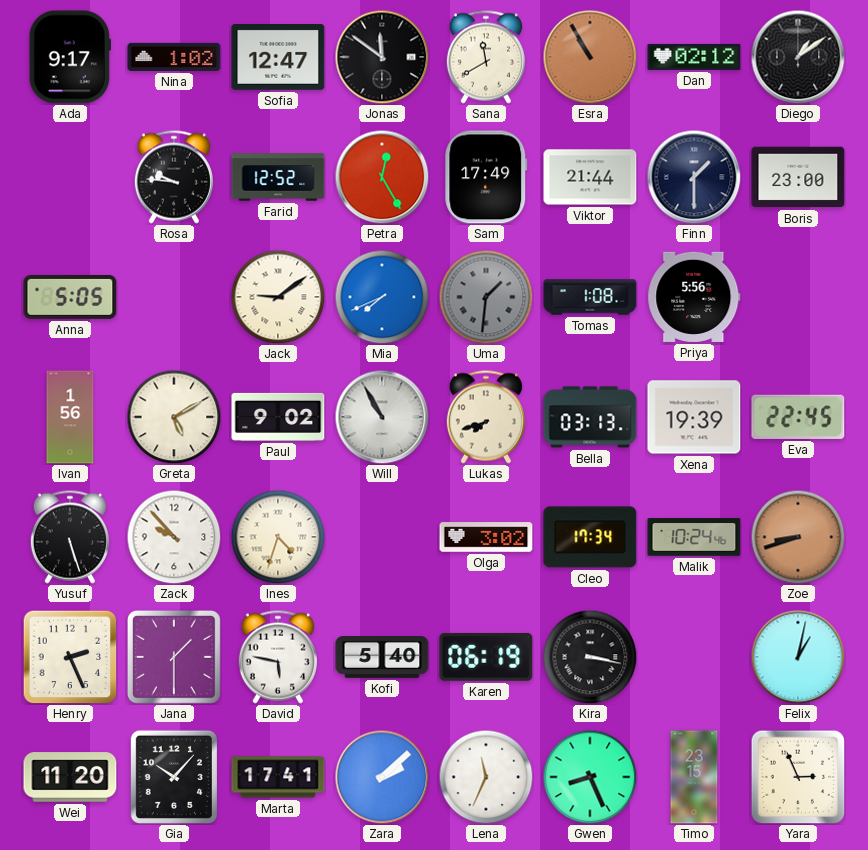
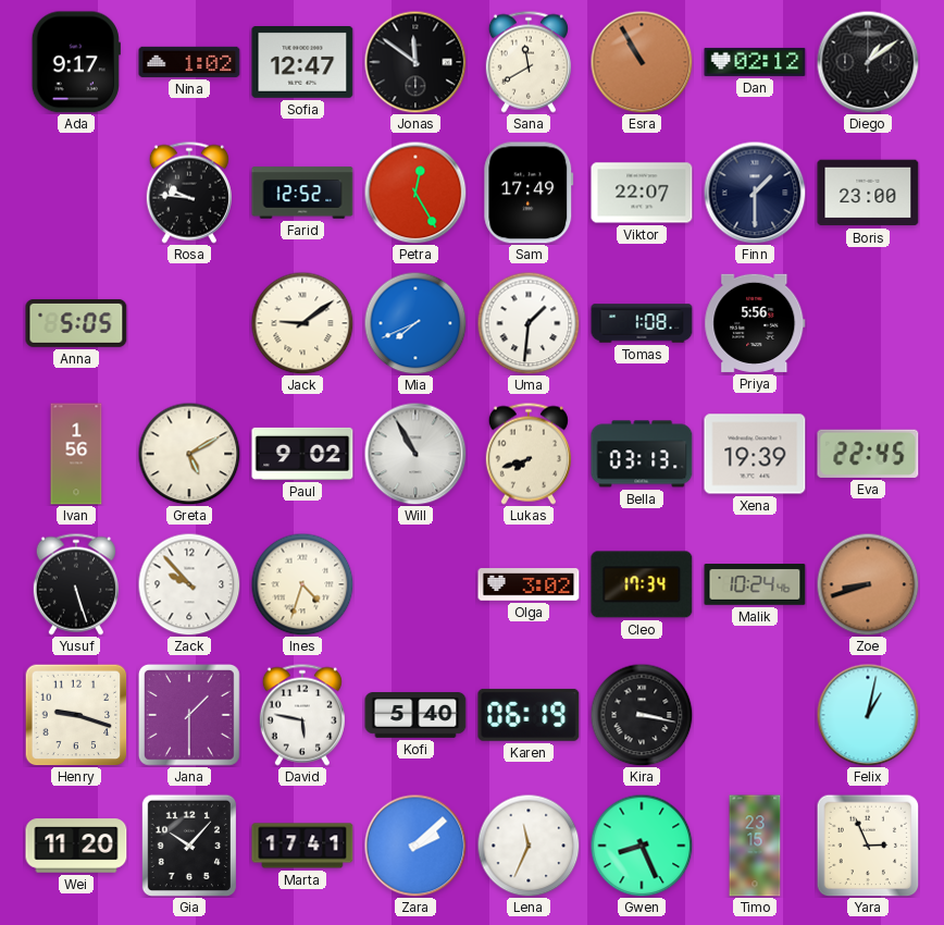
Viktor: 21:44 -> 22:07 (642, 193)
Uma dial: grey -> white (529, 323)
Henry: 2:26 -> 9:18 (76, 715)
